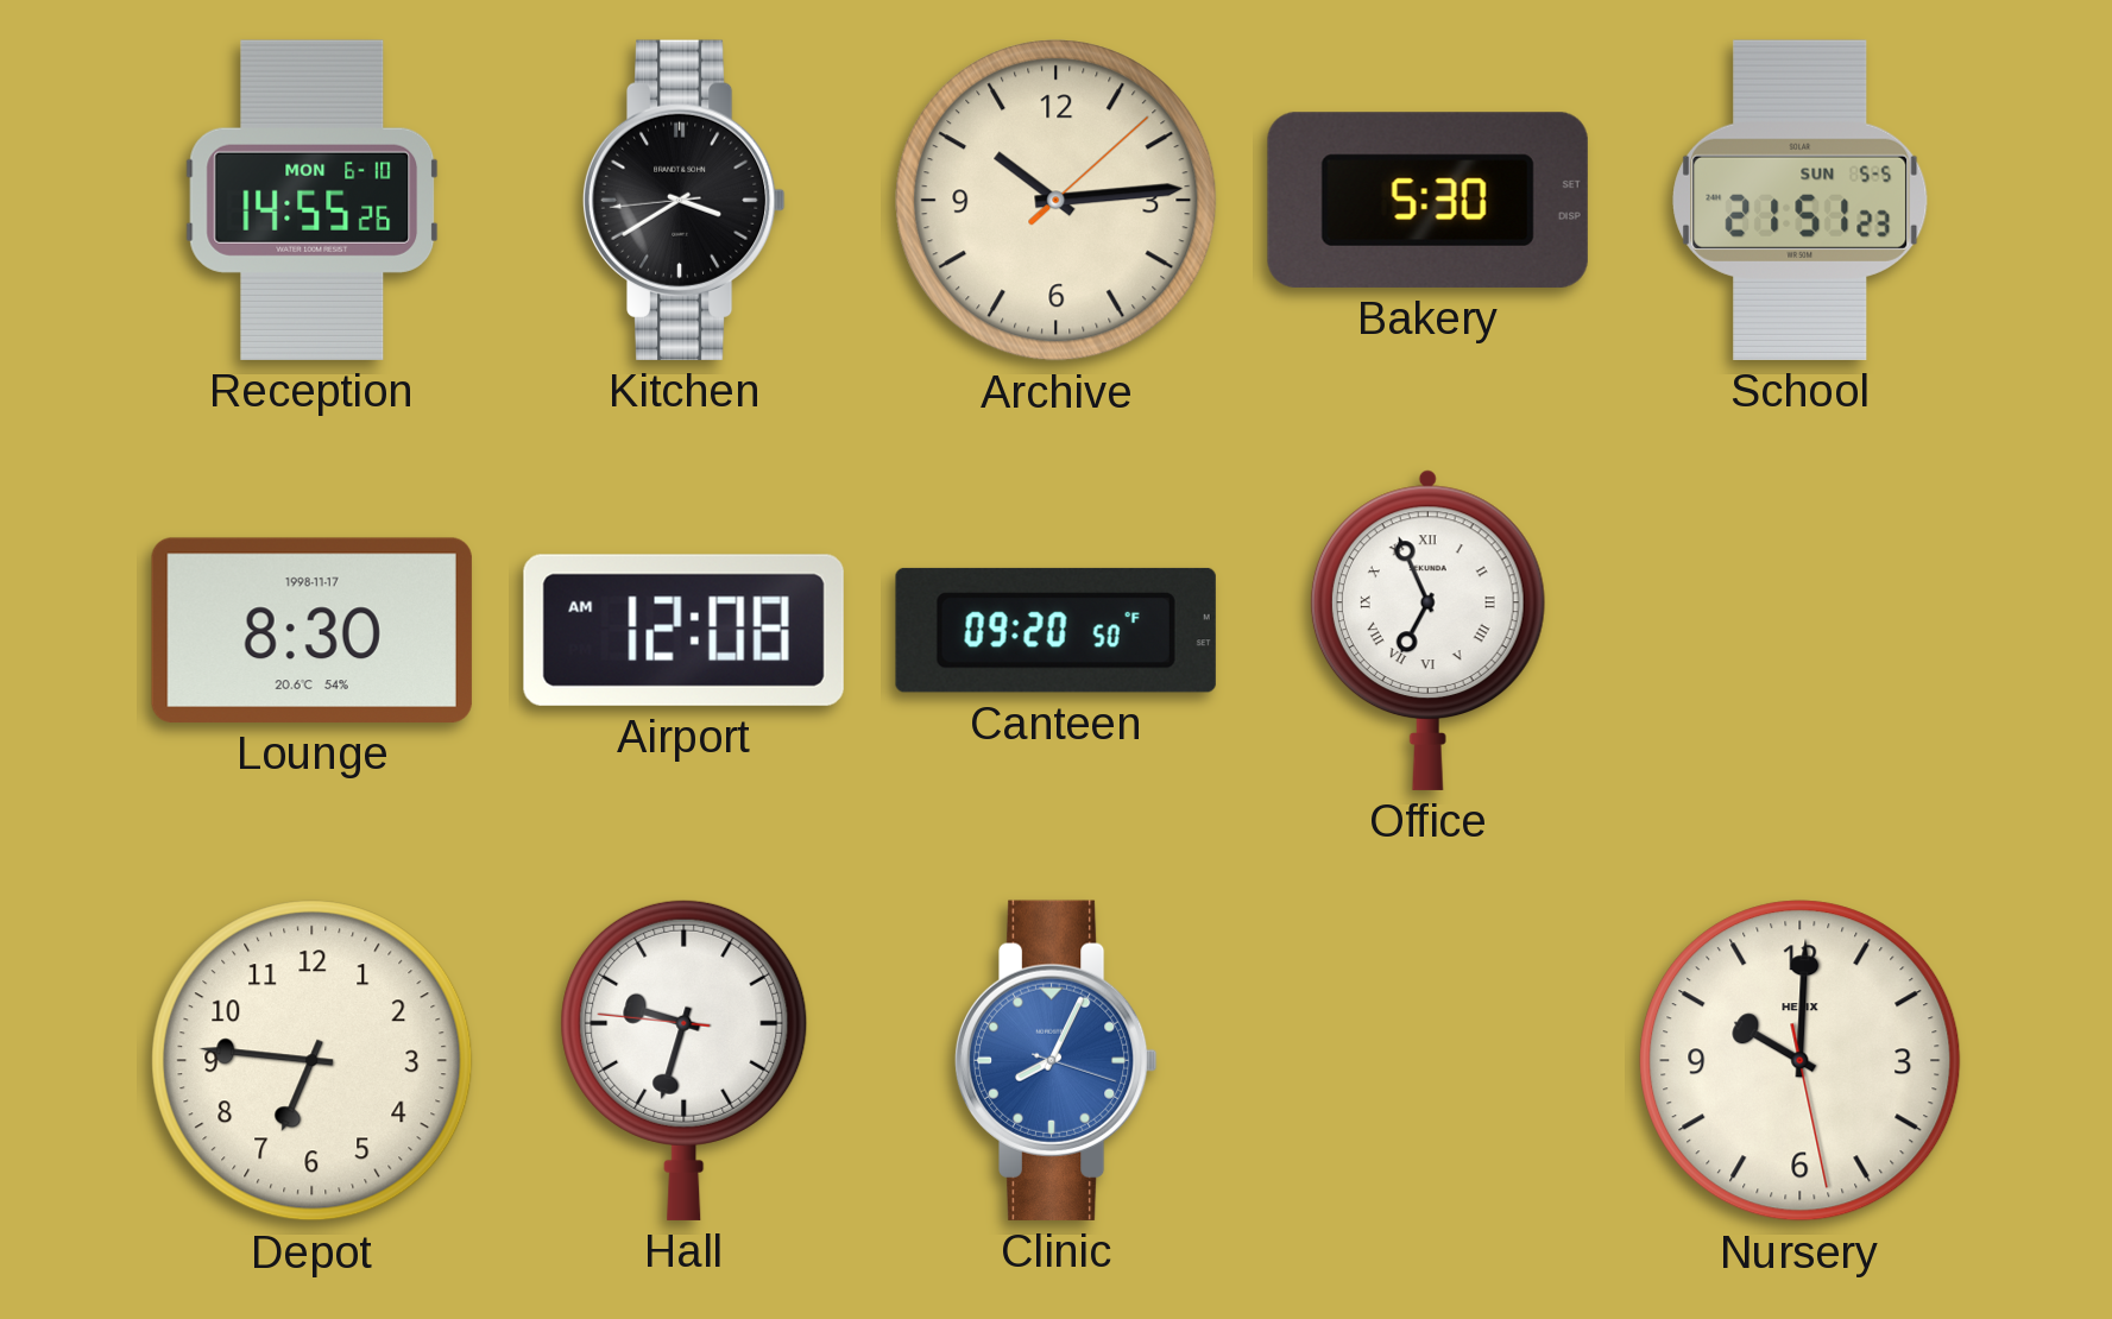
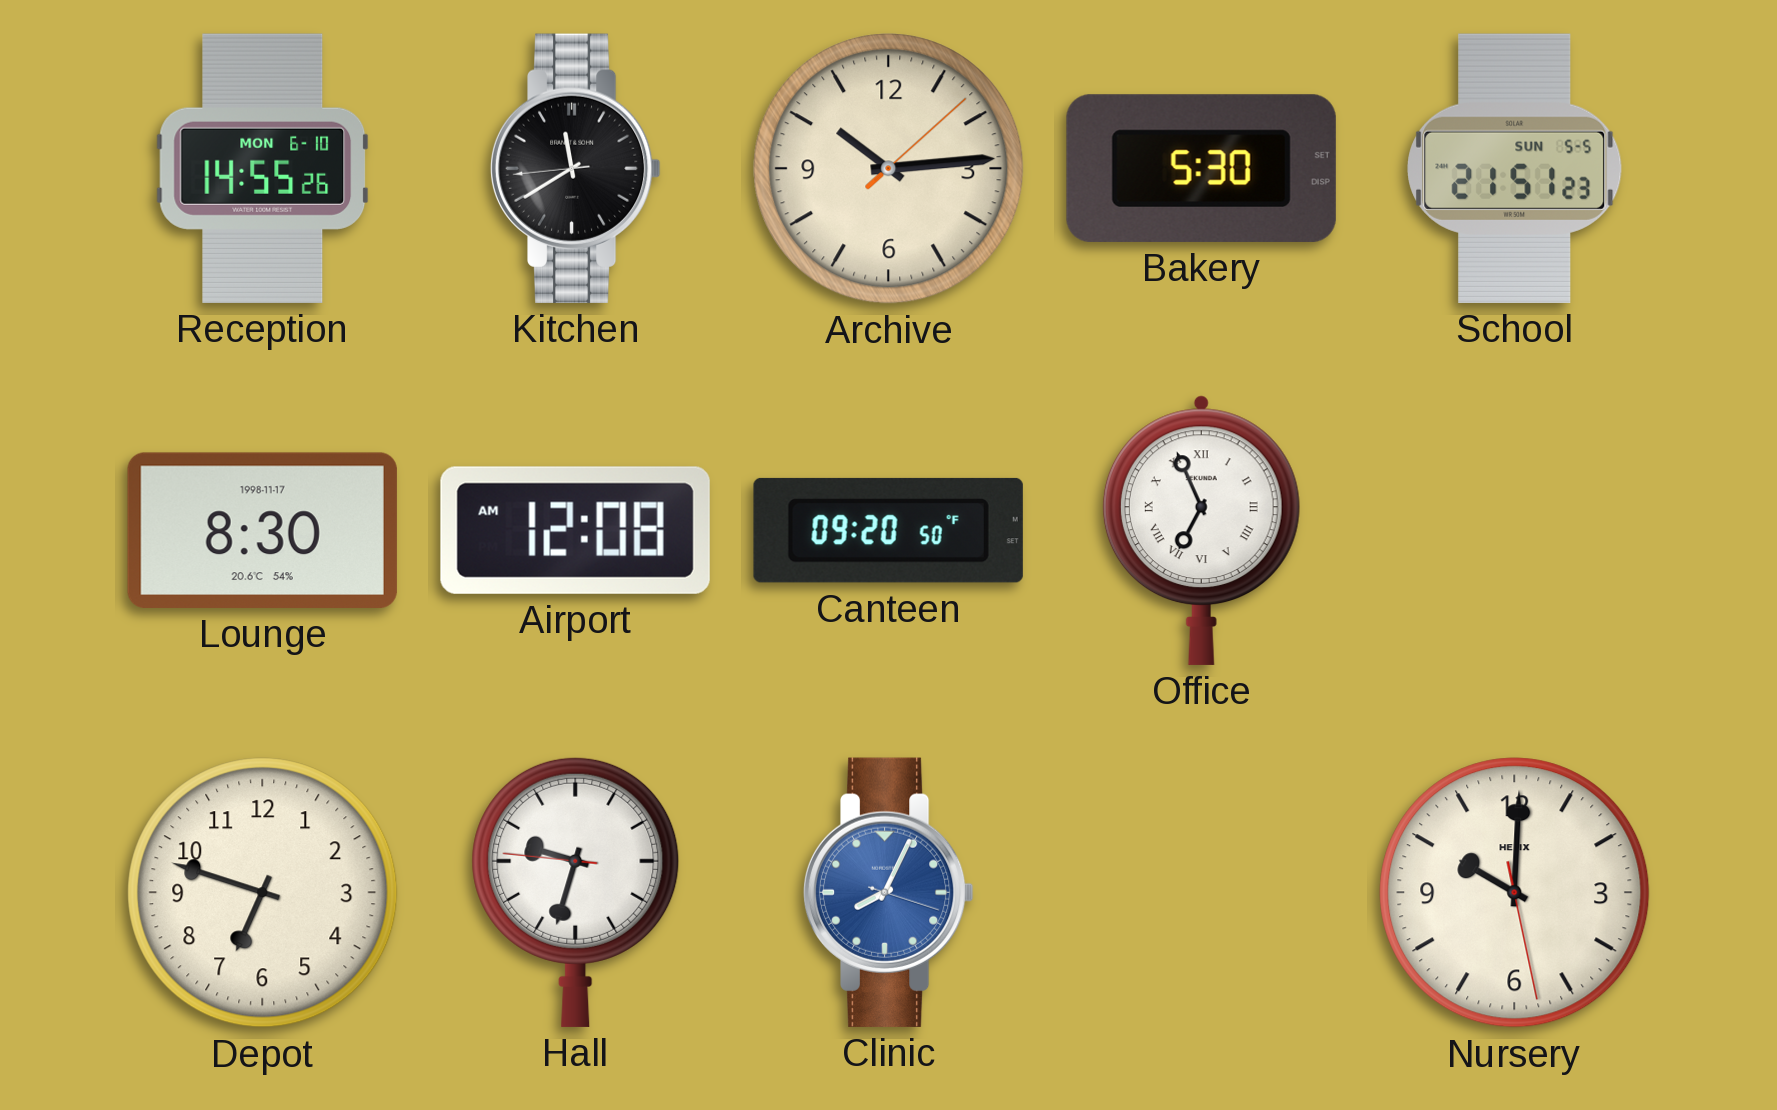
Kitchen: 3:39 -> 11:39 (575, 168)
Depot: 6:46 -> 6:48 (263, 893)
